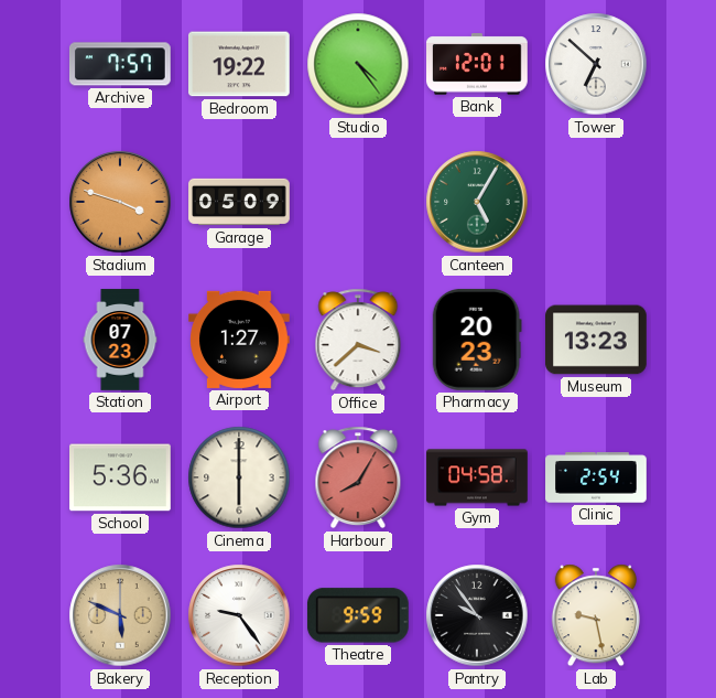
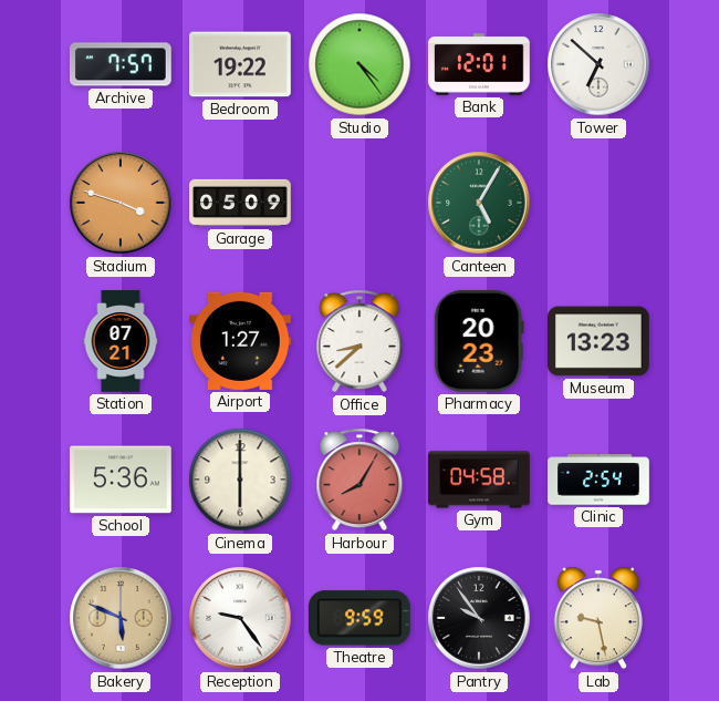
Station: 07:23 -> 07:21 (121, 341)
Office: 3:38 -> 8:38 (359, 341)
